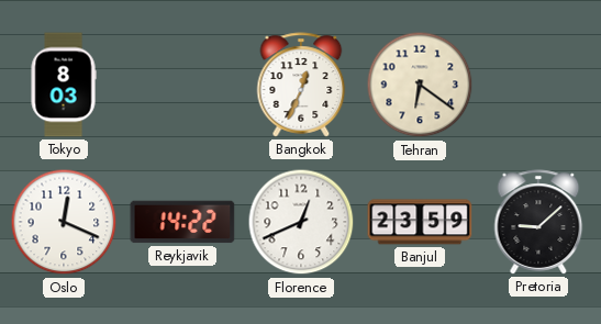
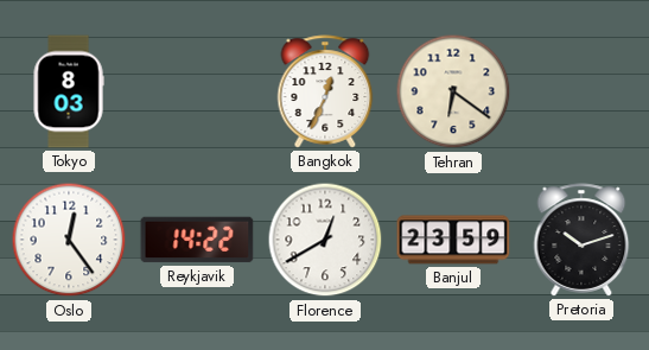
Oslo: 12:19 -> 12:24 (69, 240)
Florence: 12:41 -> 12:40 (325, 240)
Pretoria: 9:08 -> 10:12 (581, 240)
